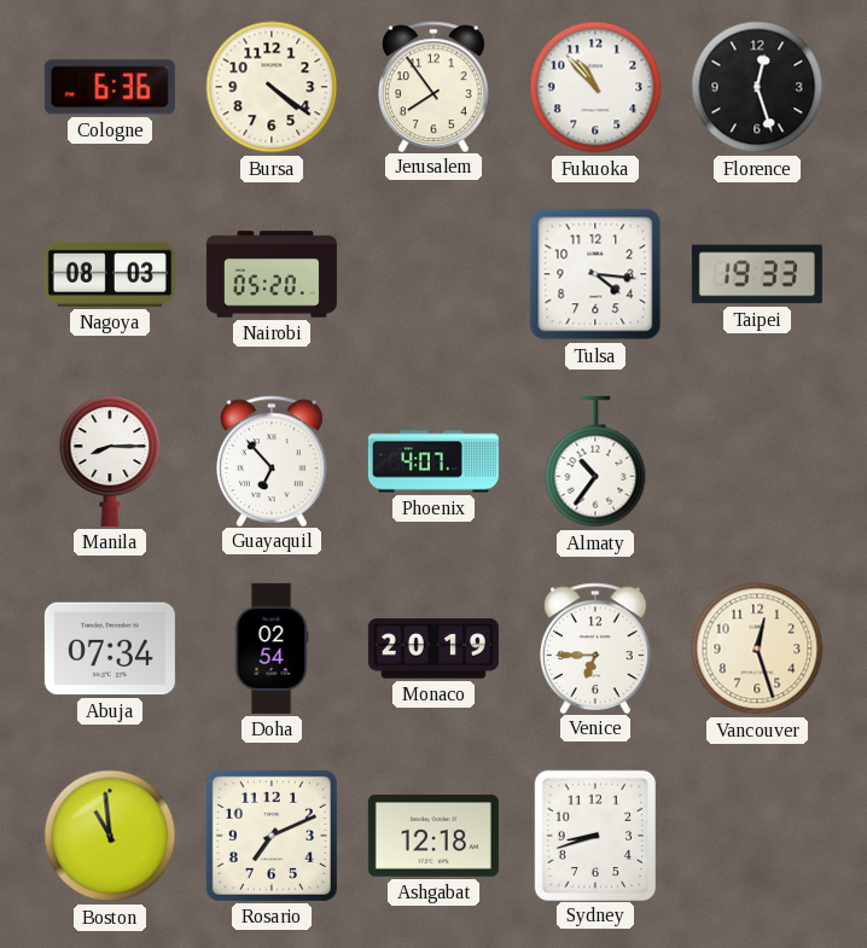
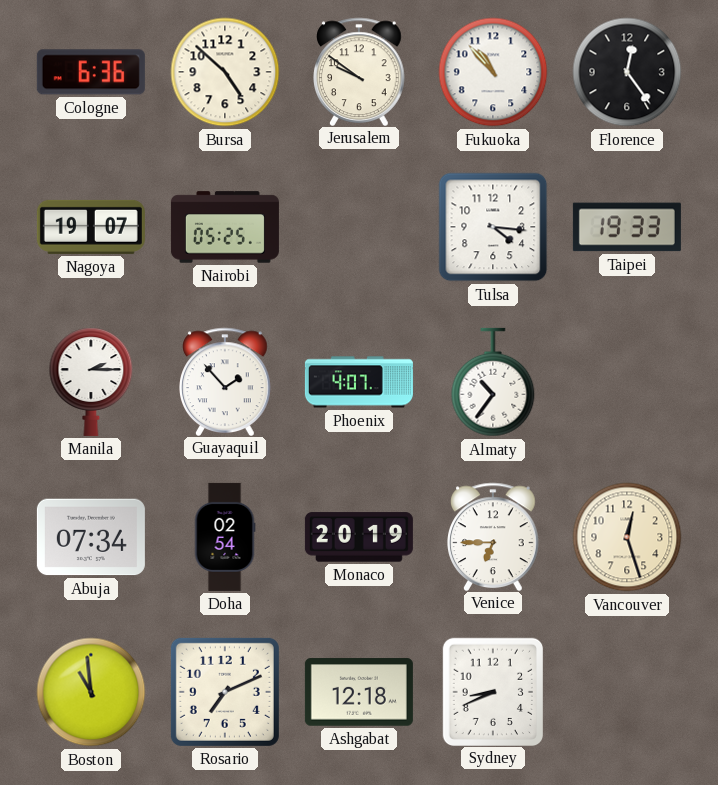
Bursa: 4:21 -> 4:52 (225, 72)
Jerusalem: 7:54 -> 9:51 (360, 71)
Florence: 12:27 -> 12:24 (627, 72)
Nagoya: 08:03 -> 19:07 (91, 227)
Nairobi: 05:20 -> 05:25 (225, 227)
Manila: 8:15 -> 2:15 (91, 382)
Guayaquil: 6:53 -> 1:53 (226, 381)
Sydney: 8:42 -> 8:41 (492, 691)
